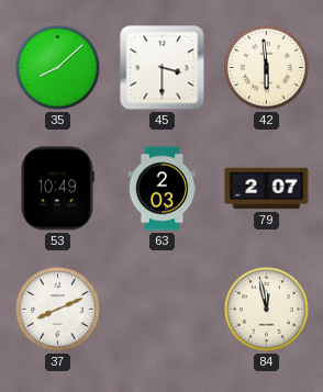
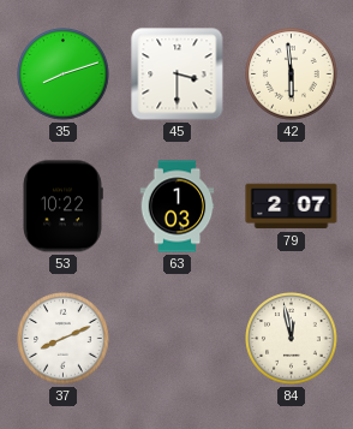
35: 8:08 -> 8:12 (64, 75)
53: 10:49 -> 10:22 (62, 207)
63: 2:03 -> 1:03 (178, 207)
